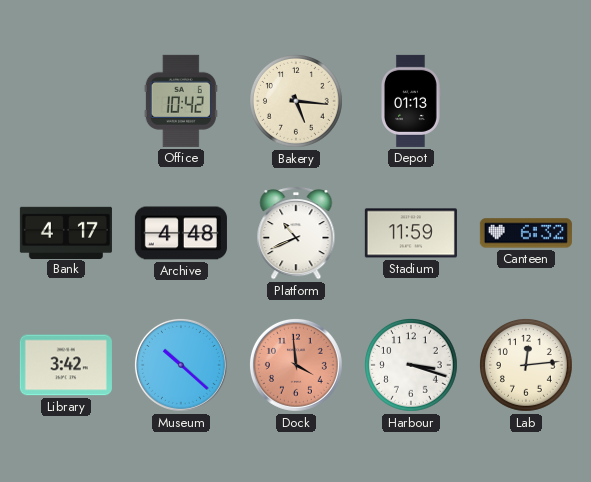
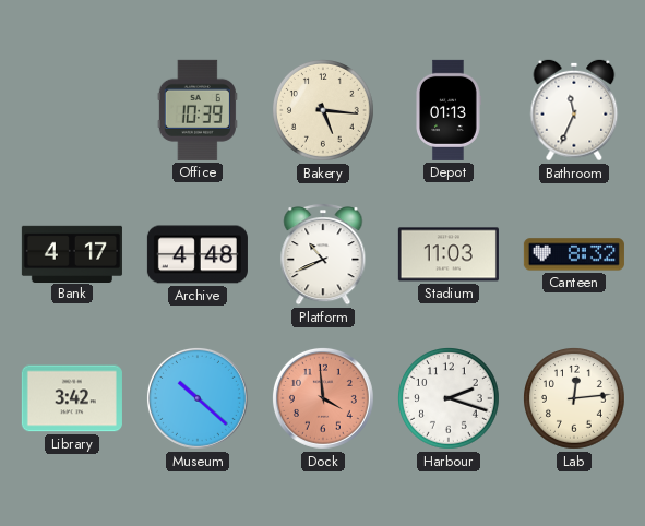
Office: 10:42 -> 10:39 (198, 110)
Bathroom: none -> 11:34 (574, 110)
Stadium: 11:59 -> 11:03 (449, 254)
Canteen: 6:32 -> 8:32 (574, 254)
Harbour: 3:18 -> 2:18 (450, 399)
